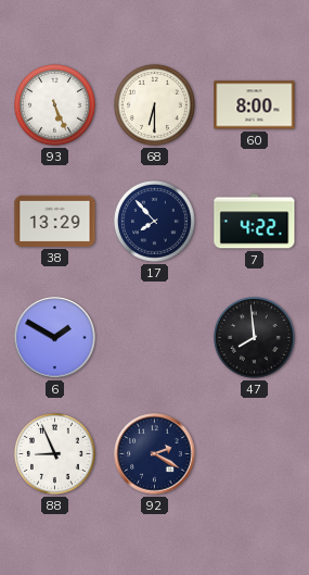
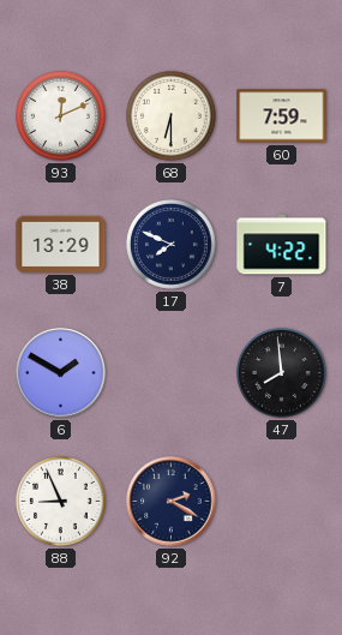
93: 5:26 -> 12:11 (60, 115)
60: 8:00 -> 7:59 (282, 116)
17: 7:53 -> 7:49 (170, 244)
